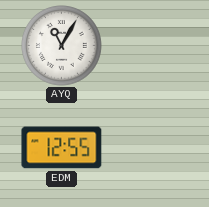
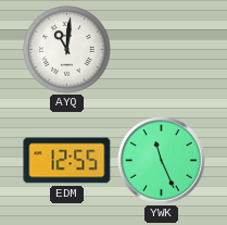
AYQ: 11:05 -> 11:01 (67, 50)
YWK: none -> 11:26 (162, 161)
